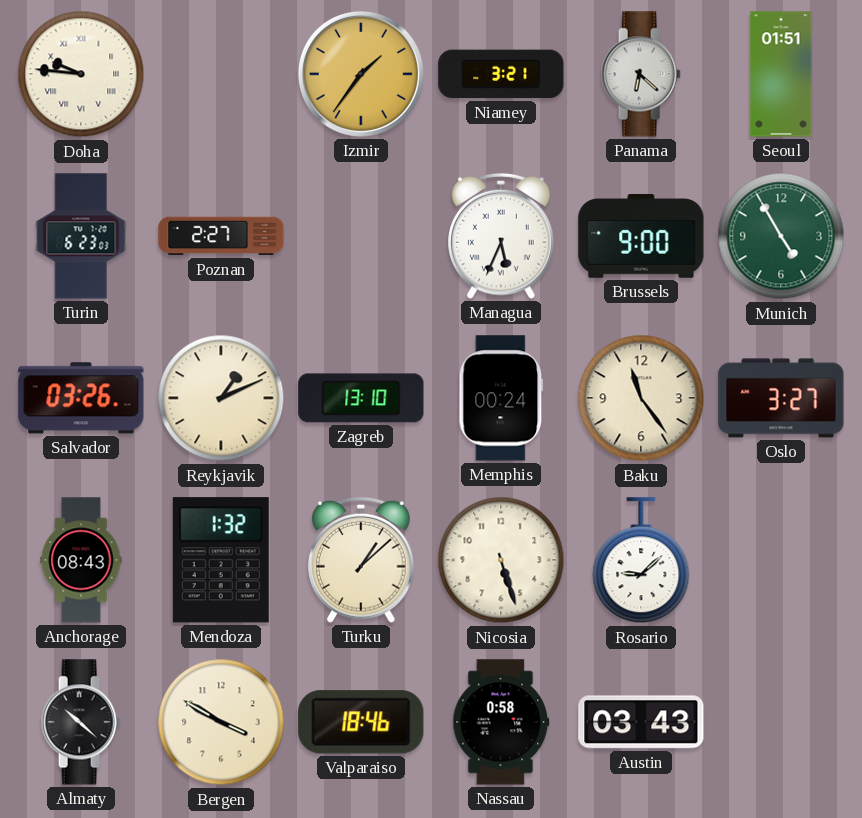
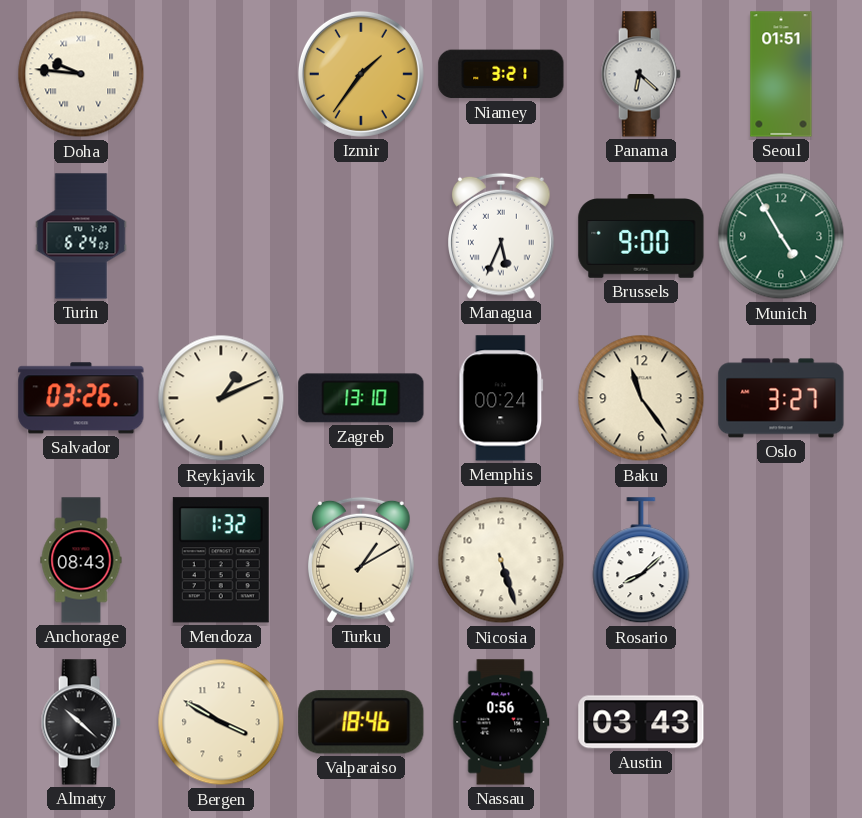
Turin: 6:23 -> 6:24 (81, 236)
Poznan: 2:27 -> none (221, 236)
Turku: 1:08 -> 1:10 (362, 560)
Rosario: 9:08 -> 8:08 (641, 561)
Nassau: 0:58 -> 0:56 (501, 722)
